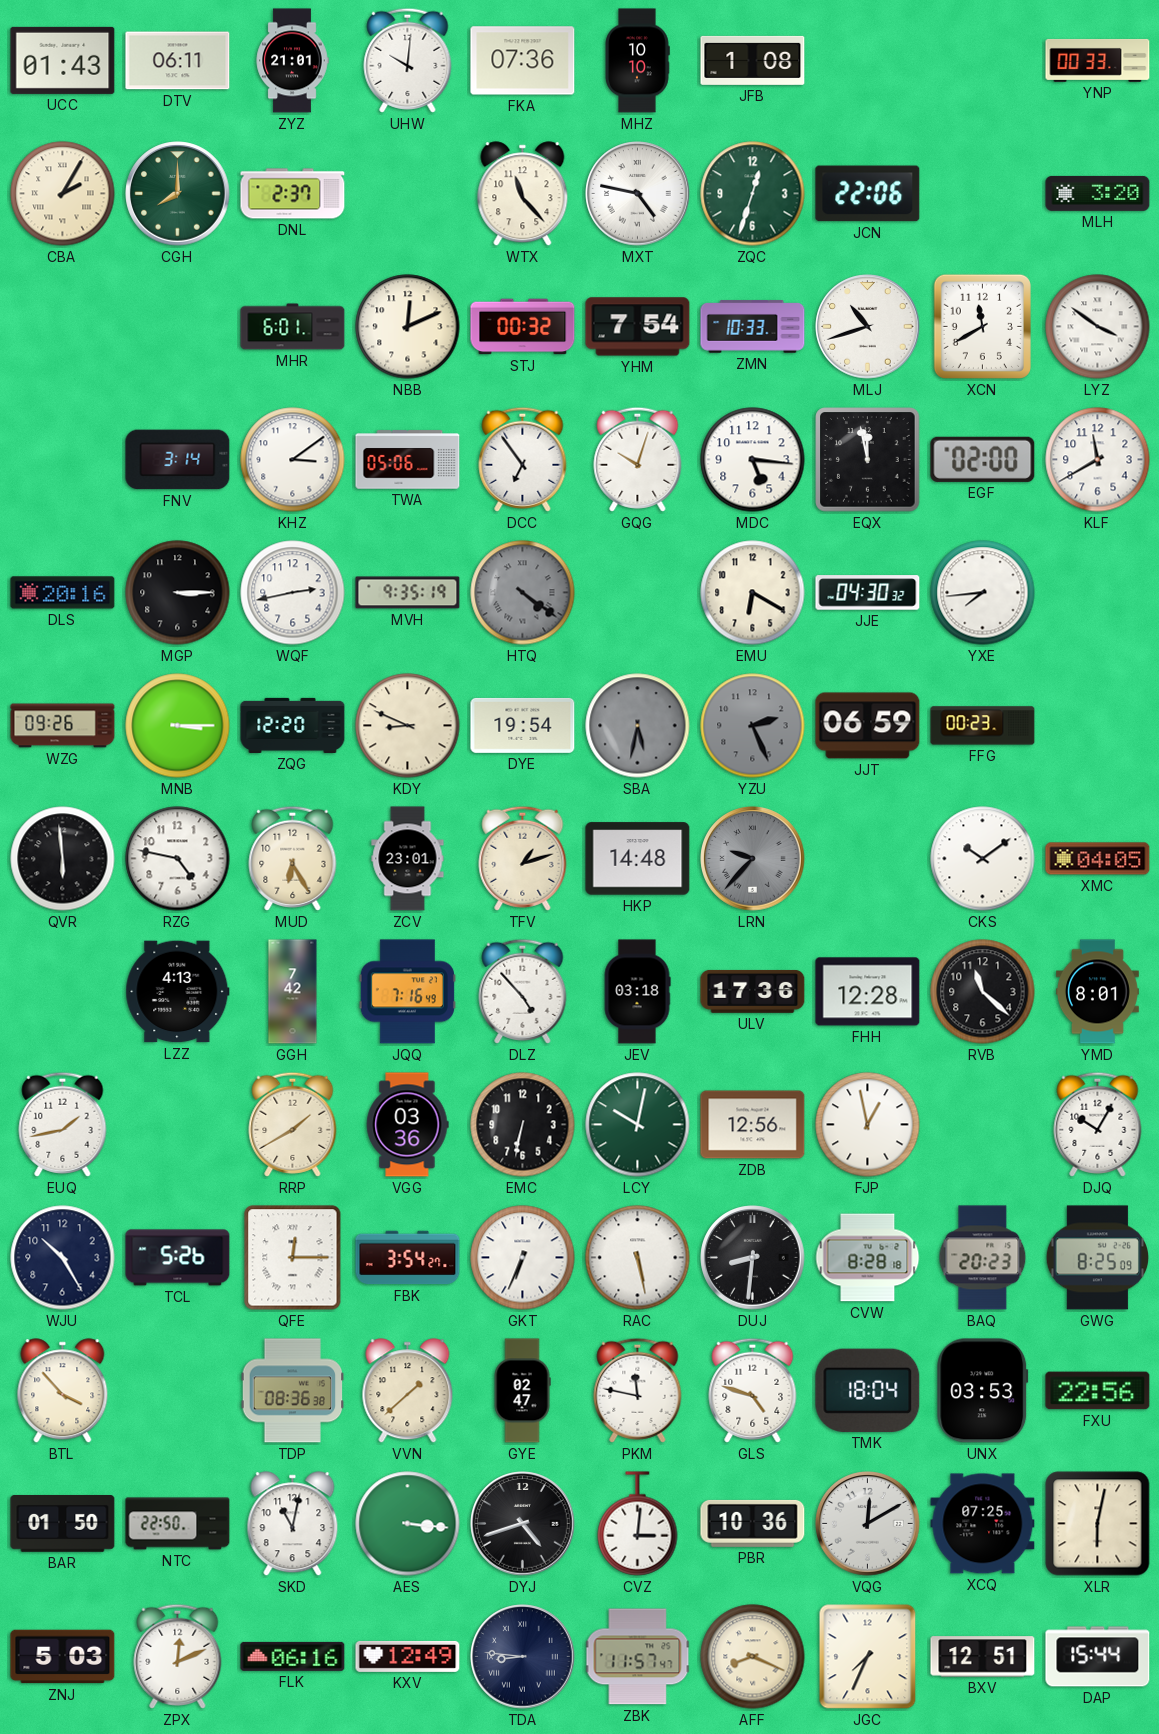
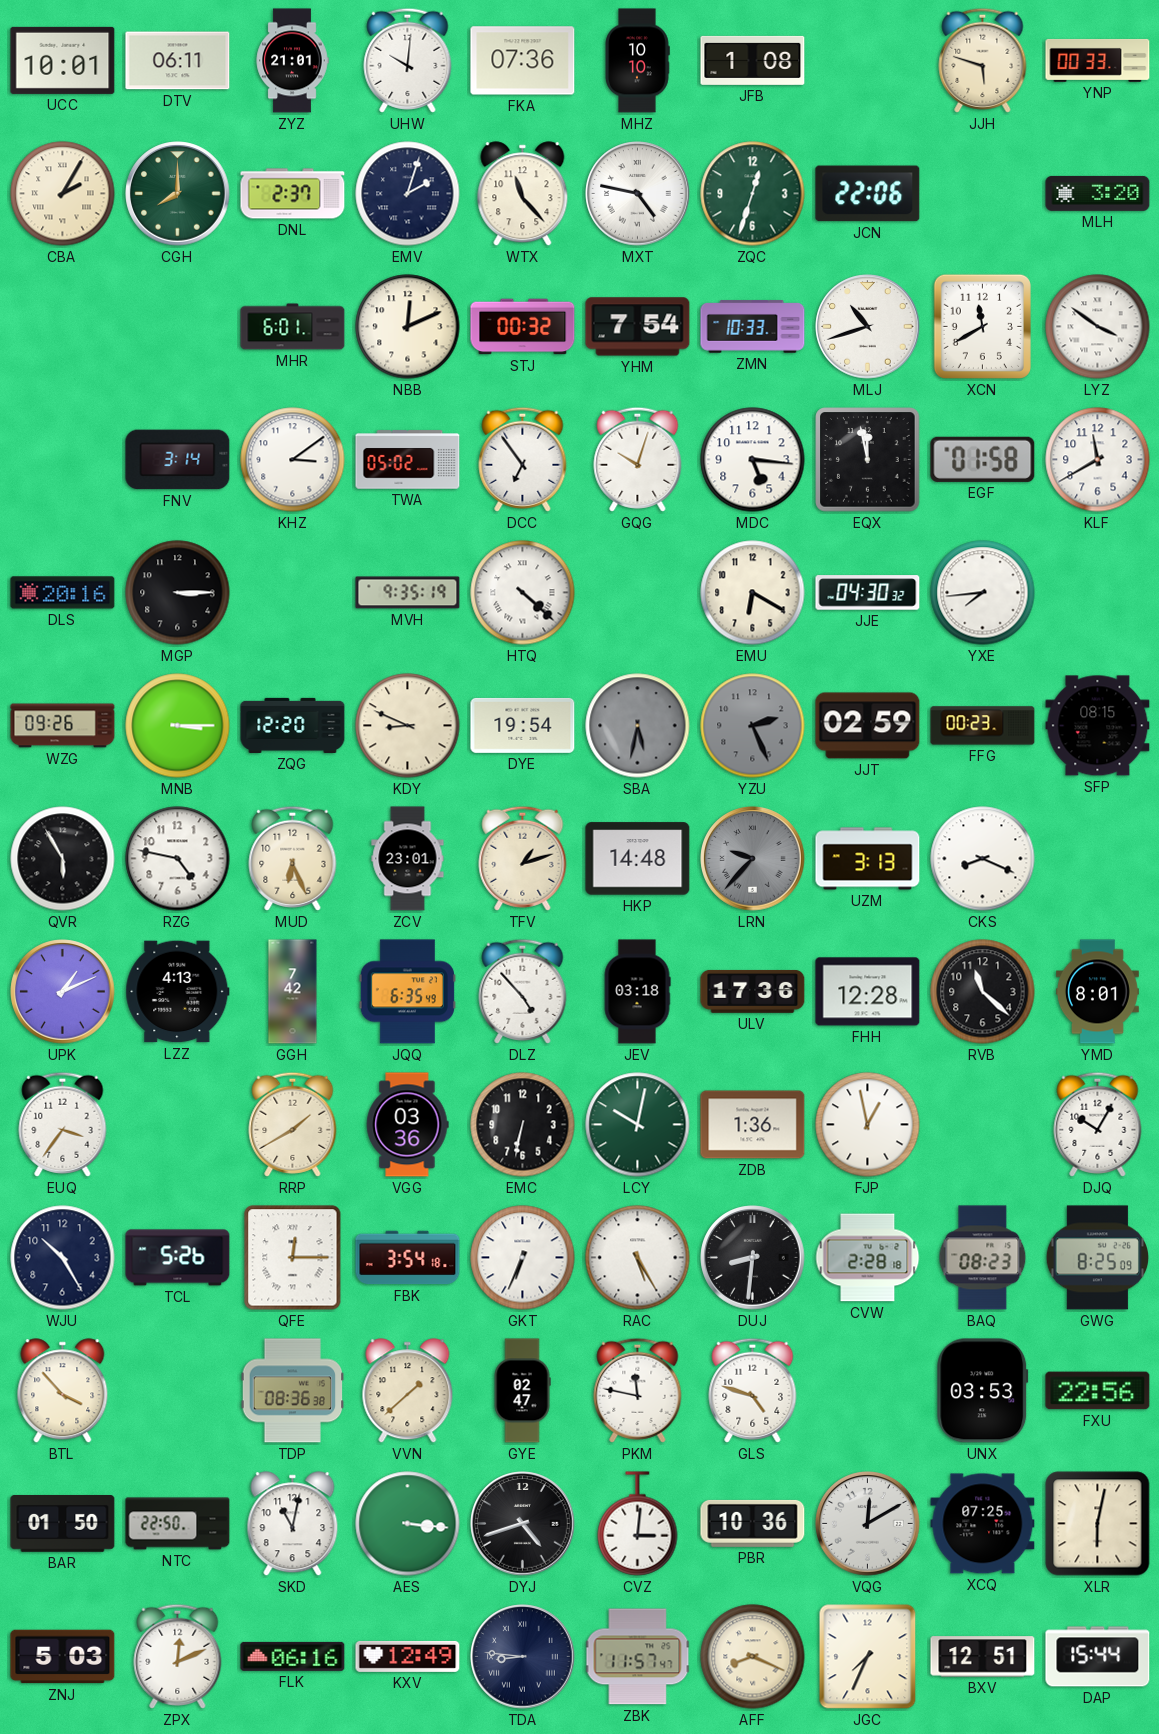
UCC: 01:43 -> 10:01 (63, 60)
JJH: none -> 5:48 (983, 60)
EMV: none -> 2:03 (408, 194)
TWA: 05:06 -> 05:02 (408, 460)
EGF: 02:00 -> 01:58 (983, 459)
WQF: 2:43 -> none (293, 593)
HTQ: 4:21 -> 4:22 (523, 593)
HTQ dial: grey -> white (523, 593)
JJT: 06:59 -> 02:59 (868, 726)
SFP: none -> 08:15 (1098, 726)
QVR: 5:59 -> 5:55 (63, 859)
MUD: 6:25 -> 6:26 (293, 858)
UZM: none -> 3:13 (868, 859)
CKS: 10:09 -> 8:19 (983, 859)
XMC: 04:05 -> none (1098, 859)
UPK: none -> 1:11 (63, 992)
JQQ: 7:16 -> 6:35 (407, 992)
EUQ: 1:43 -> 3:36 (63, 1124)
ZDB: 12:56 -> 1:36 (753, 1125)
FBK: 3:54:27 -> 3:54:18 (408, 1258)
RAC: 5:28 -> 5:25 (638, 1258)
CVW: 8:28 -> 2:28 (868, 1258)
BAQ: 20:23 -> 08:23 (983, 1258)
TMK: 18:04 -> none (868, 1390)
